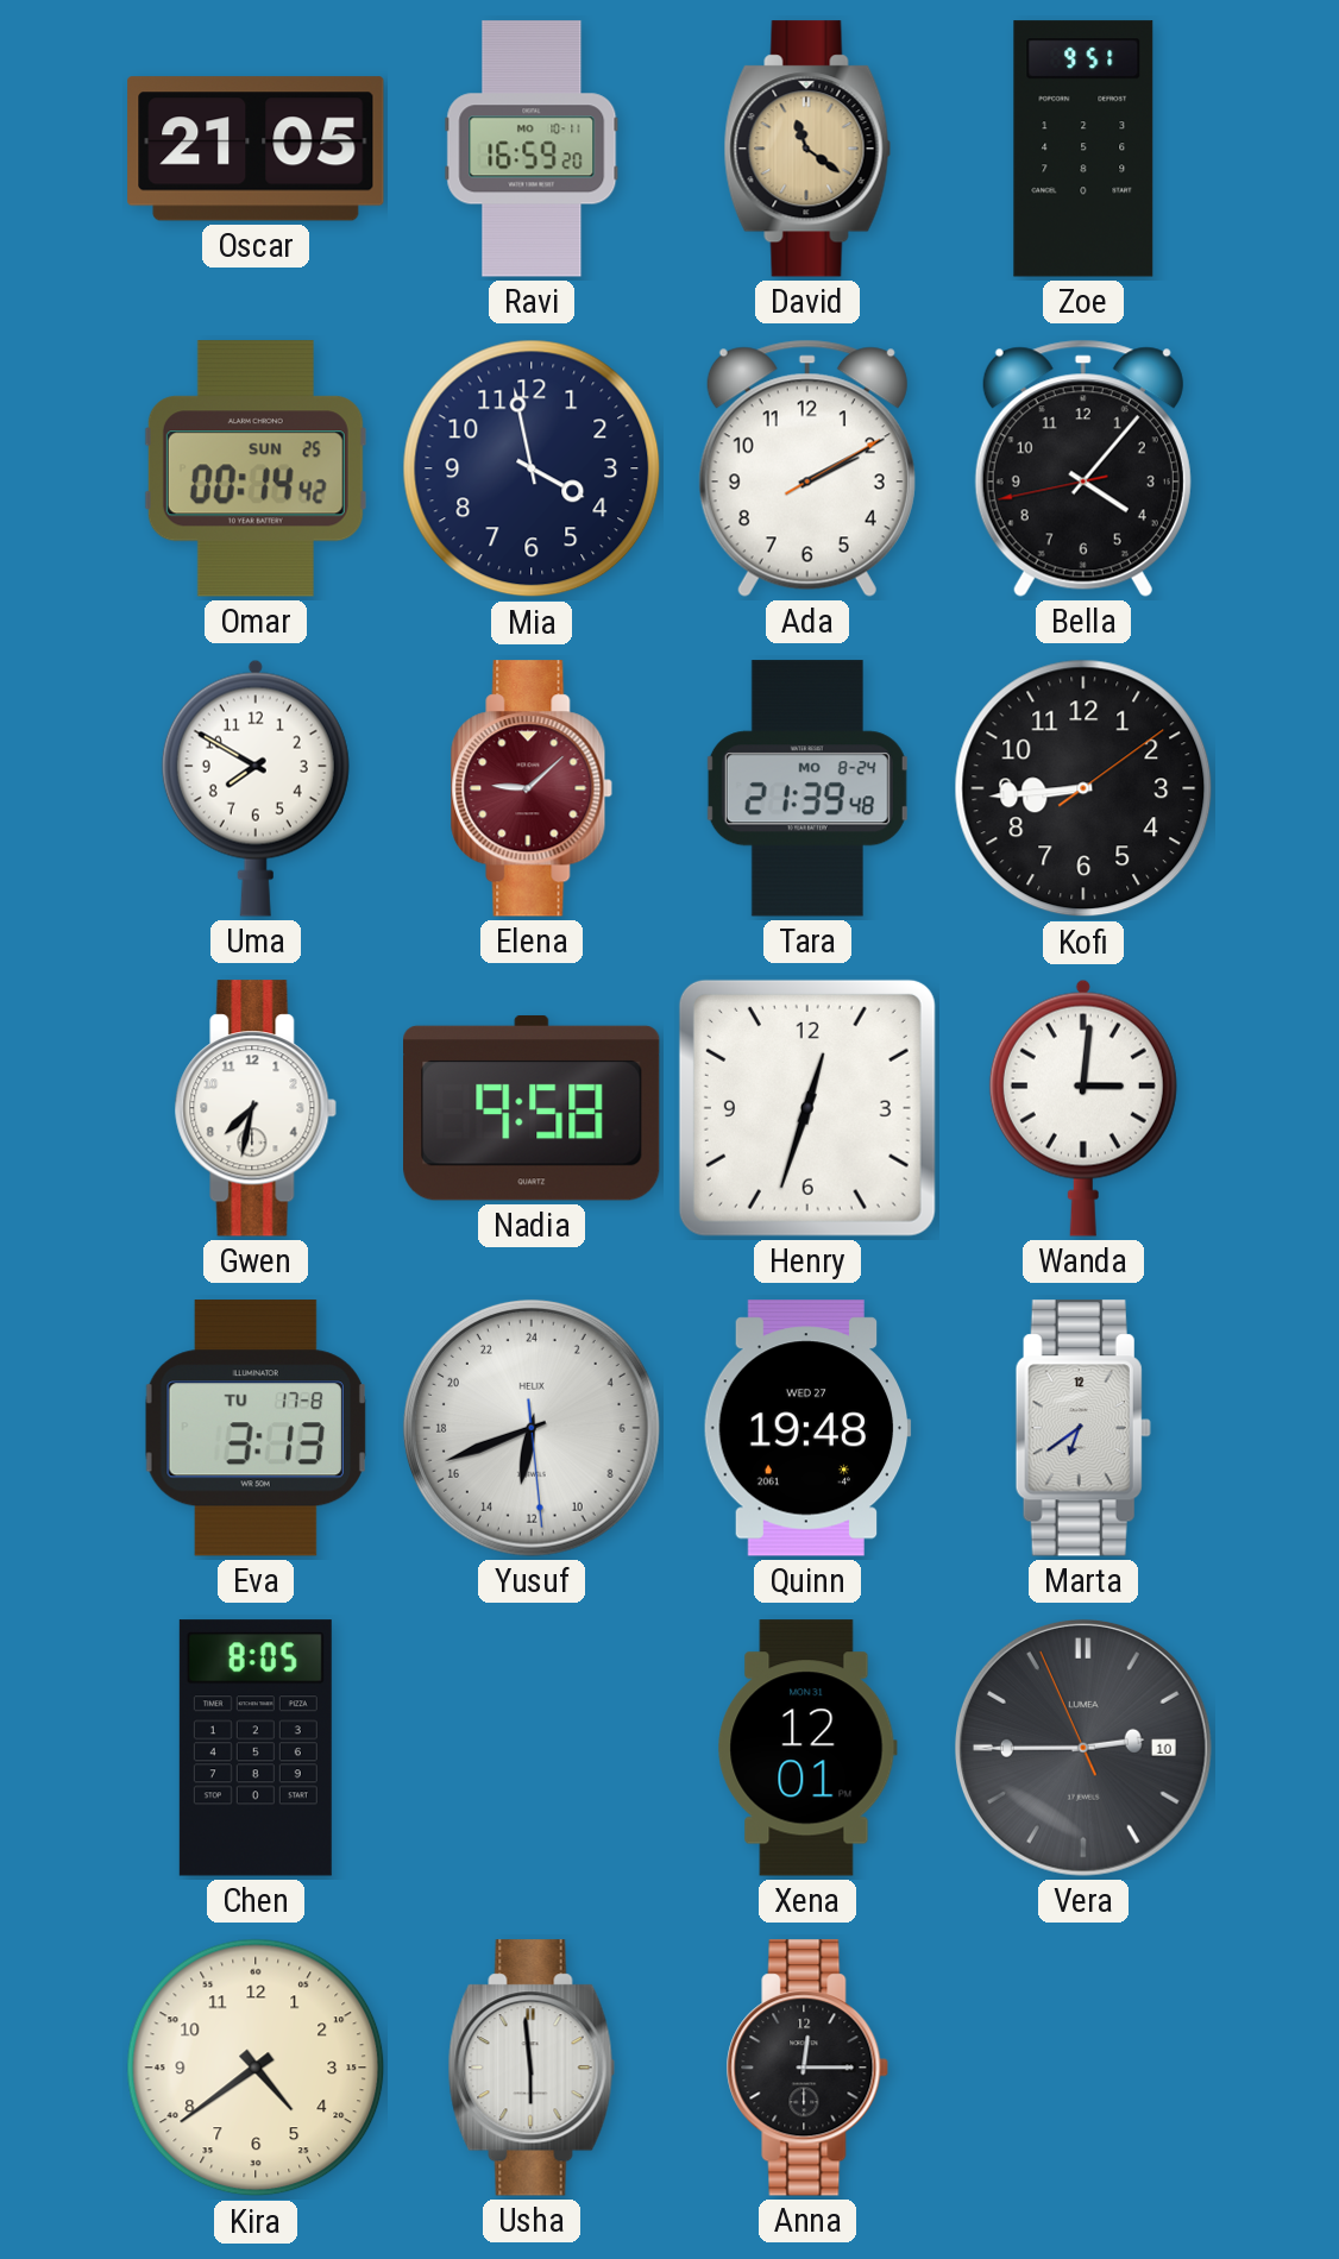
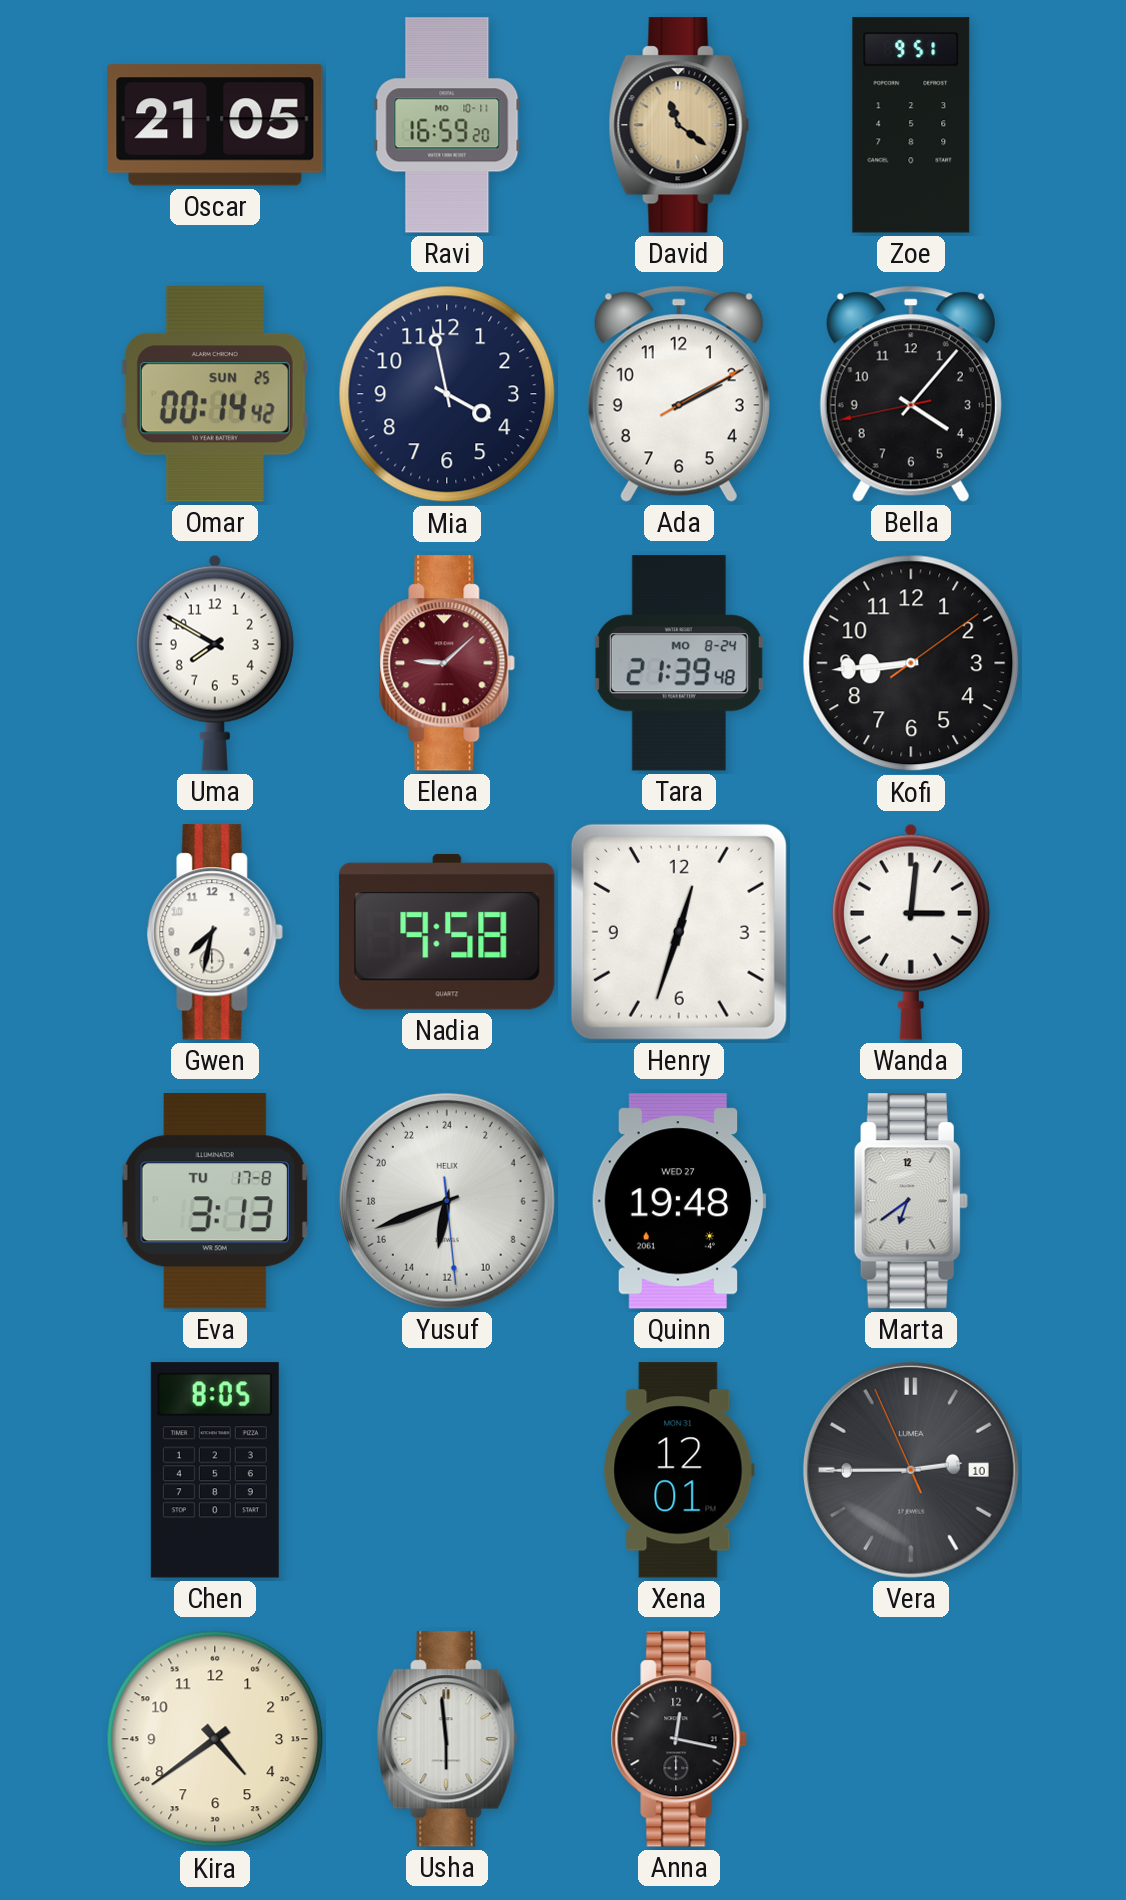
Anna: 12:15 -> 12:17 (679, 1739)
